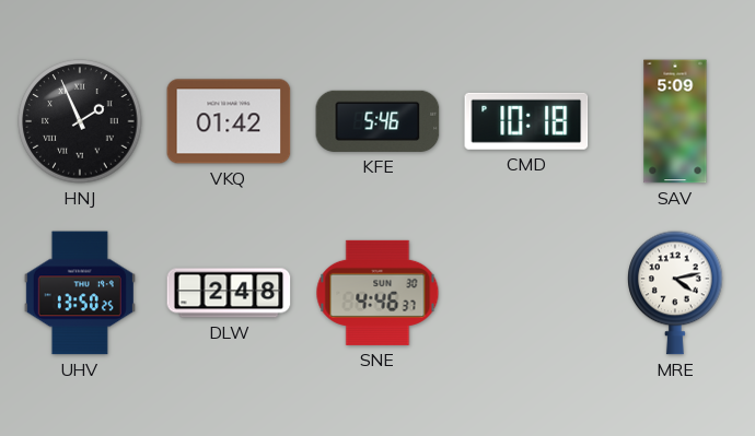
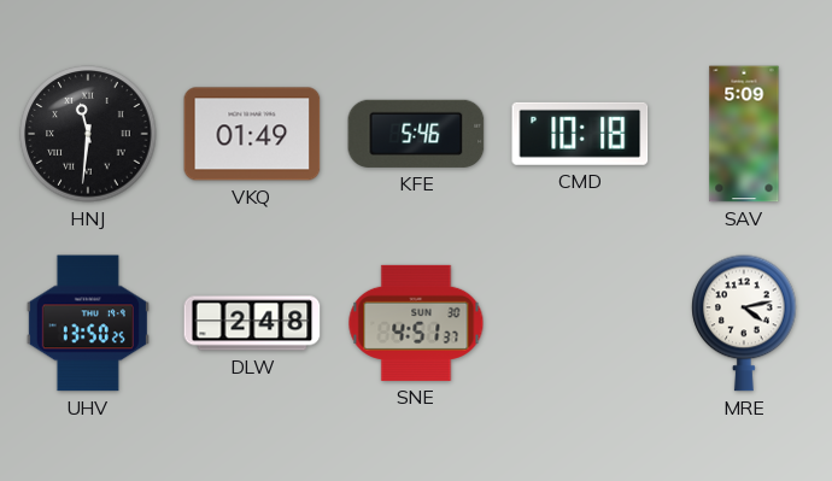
HNJ: 1:56 -> 11:31 (88, 134)
VKQ: 01:42 -> 01:49 (252, 134)
SNE: 4:46 -> 4:51 (416, 323)
